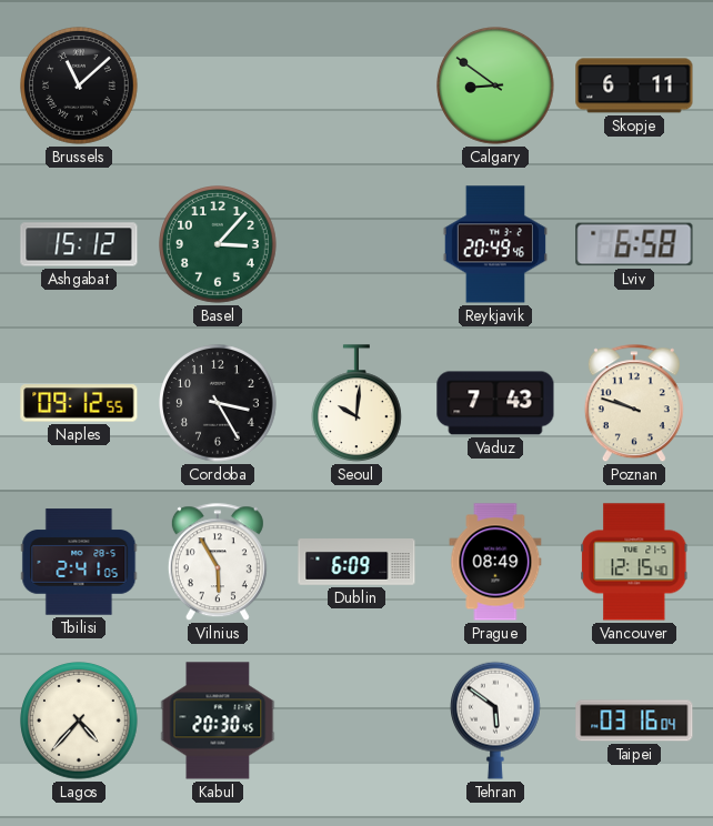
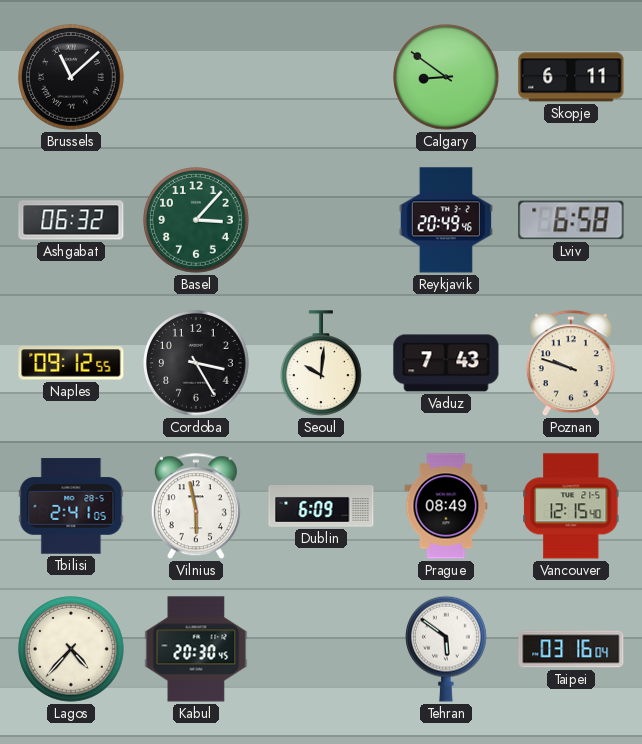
Ashgabat: 15:12 -> 06:32 (71, 220)
Vilnius: 5:55 -> 5:58 (196, 507)
